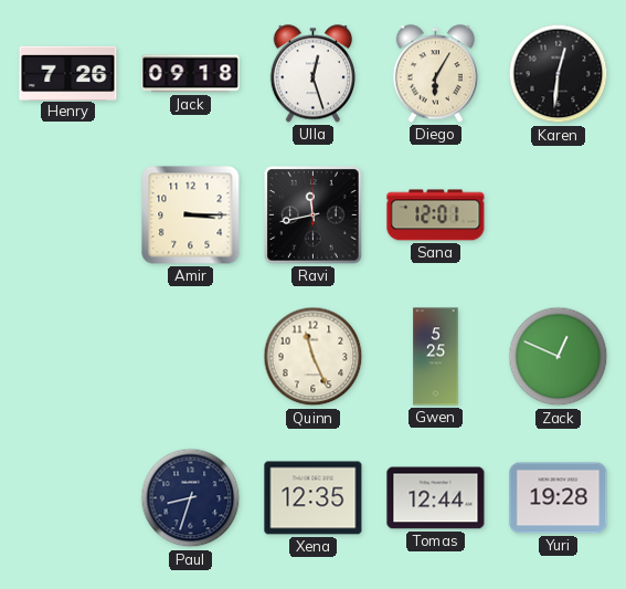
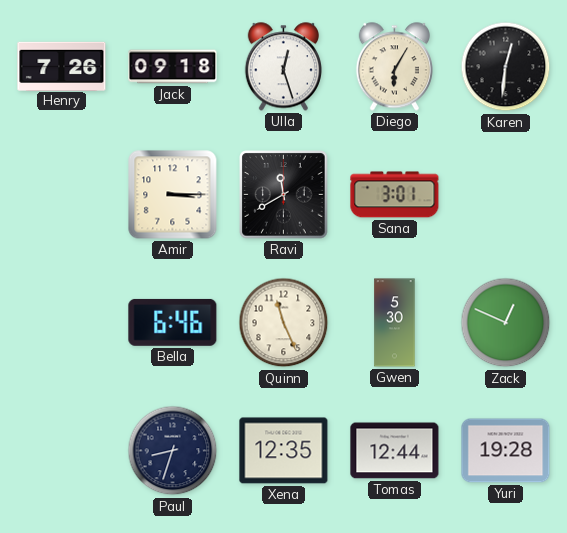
Ravi: 11:43 -> 11:40 (284, 195)
Sana: 12:01 -> 3:01 (395, 195)
Bella: none -> 6:46 (173, 322)
Gwen: 5:25 -> 5:30 (395, 323)
